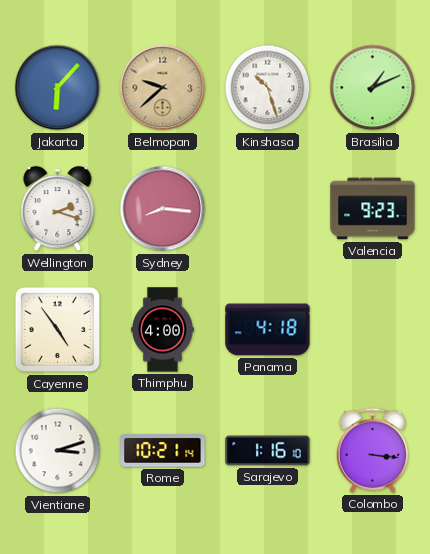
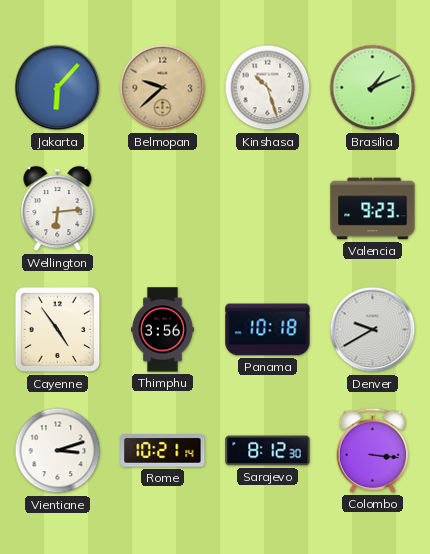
Wellington: 2:18 -> 6:14 (58, 209)
Sydney: 8:16 -> none (163, 209)
Thimphu: 4:00 -> 3:56 (163, 330)
Panama: 4:18 -> 10:18 (268, 330)
Denver: none -> 9:40 (373, 330)
Sarajevo: 1:16 -> 8:12 (268, 451)
